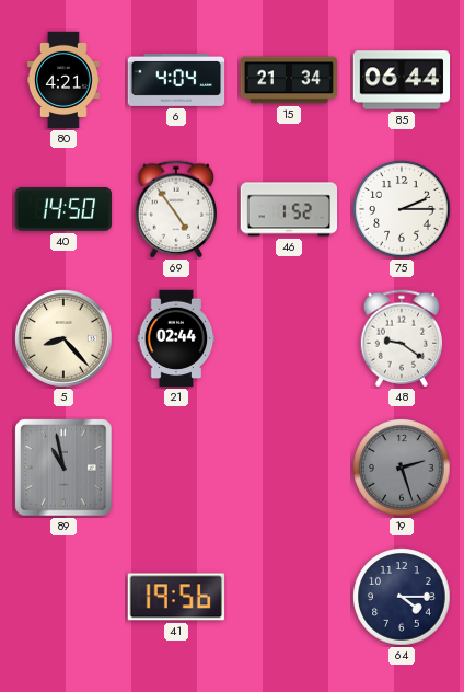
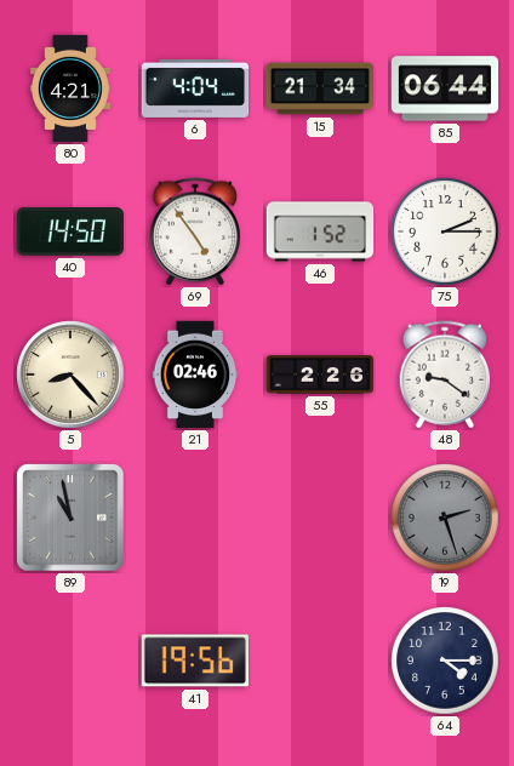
21: 02:44 -> 02:46 (195, 375)
55: none -> 2:26 (320, 375)
